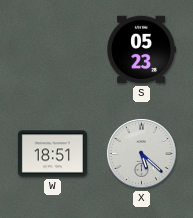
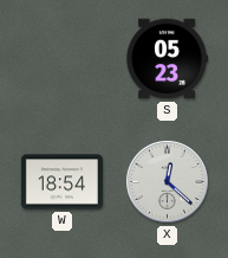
W: 18:51 -> 18:54 (61, 182)
X: 5:22 -> 12:22 (168, 182)
